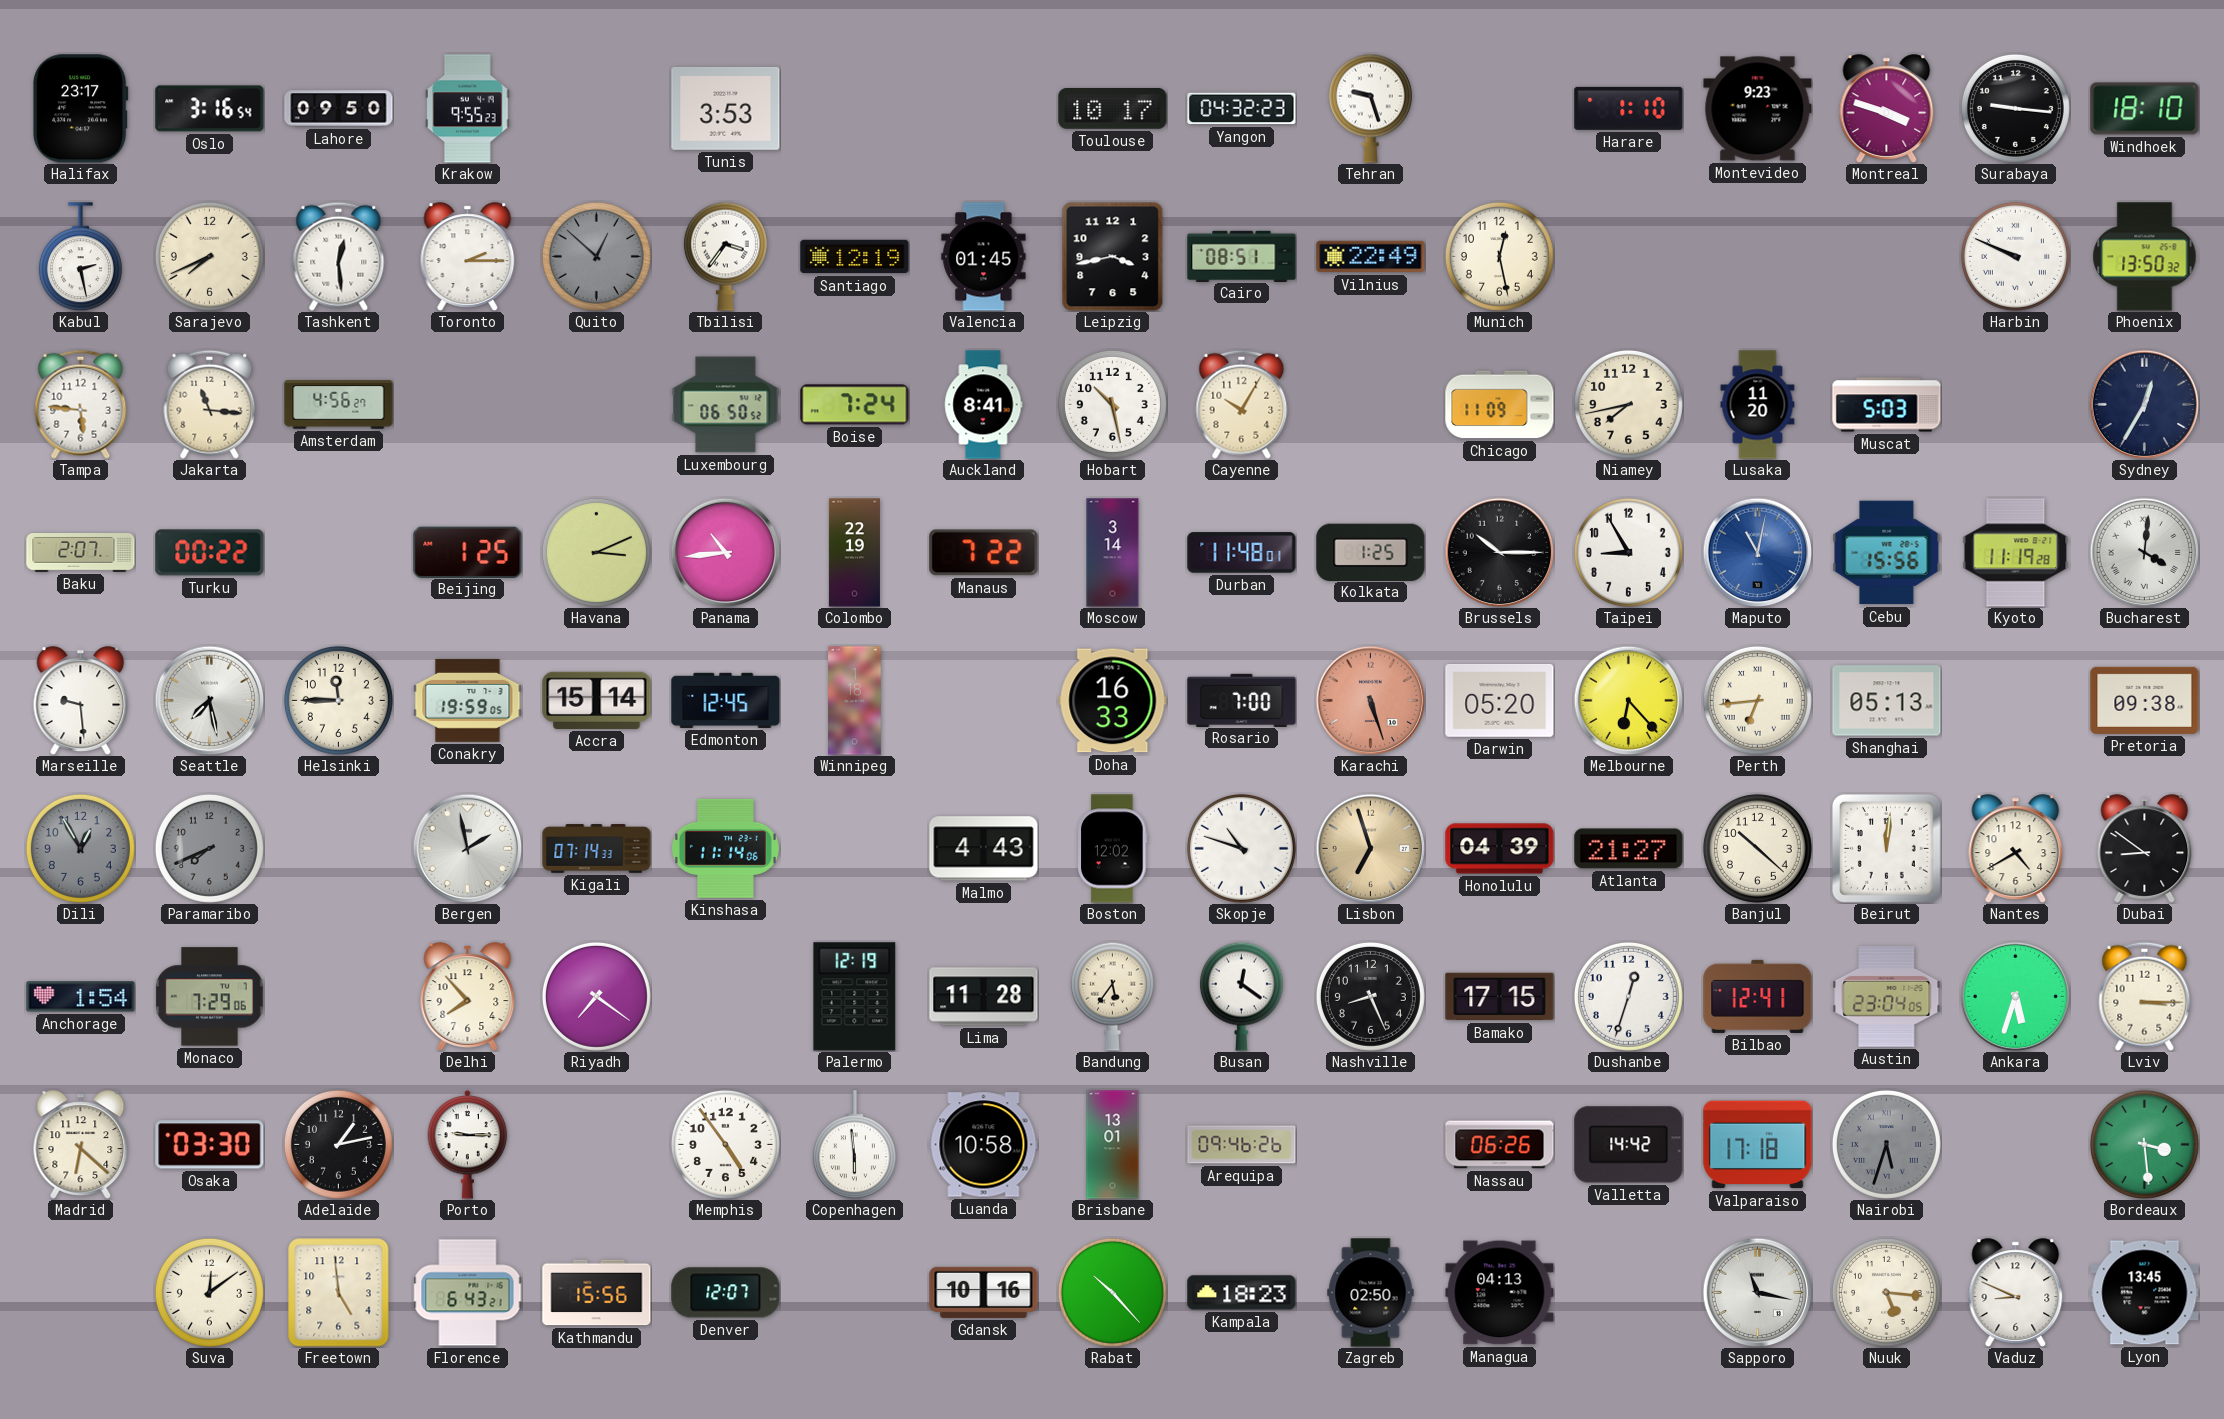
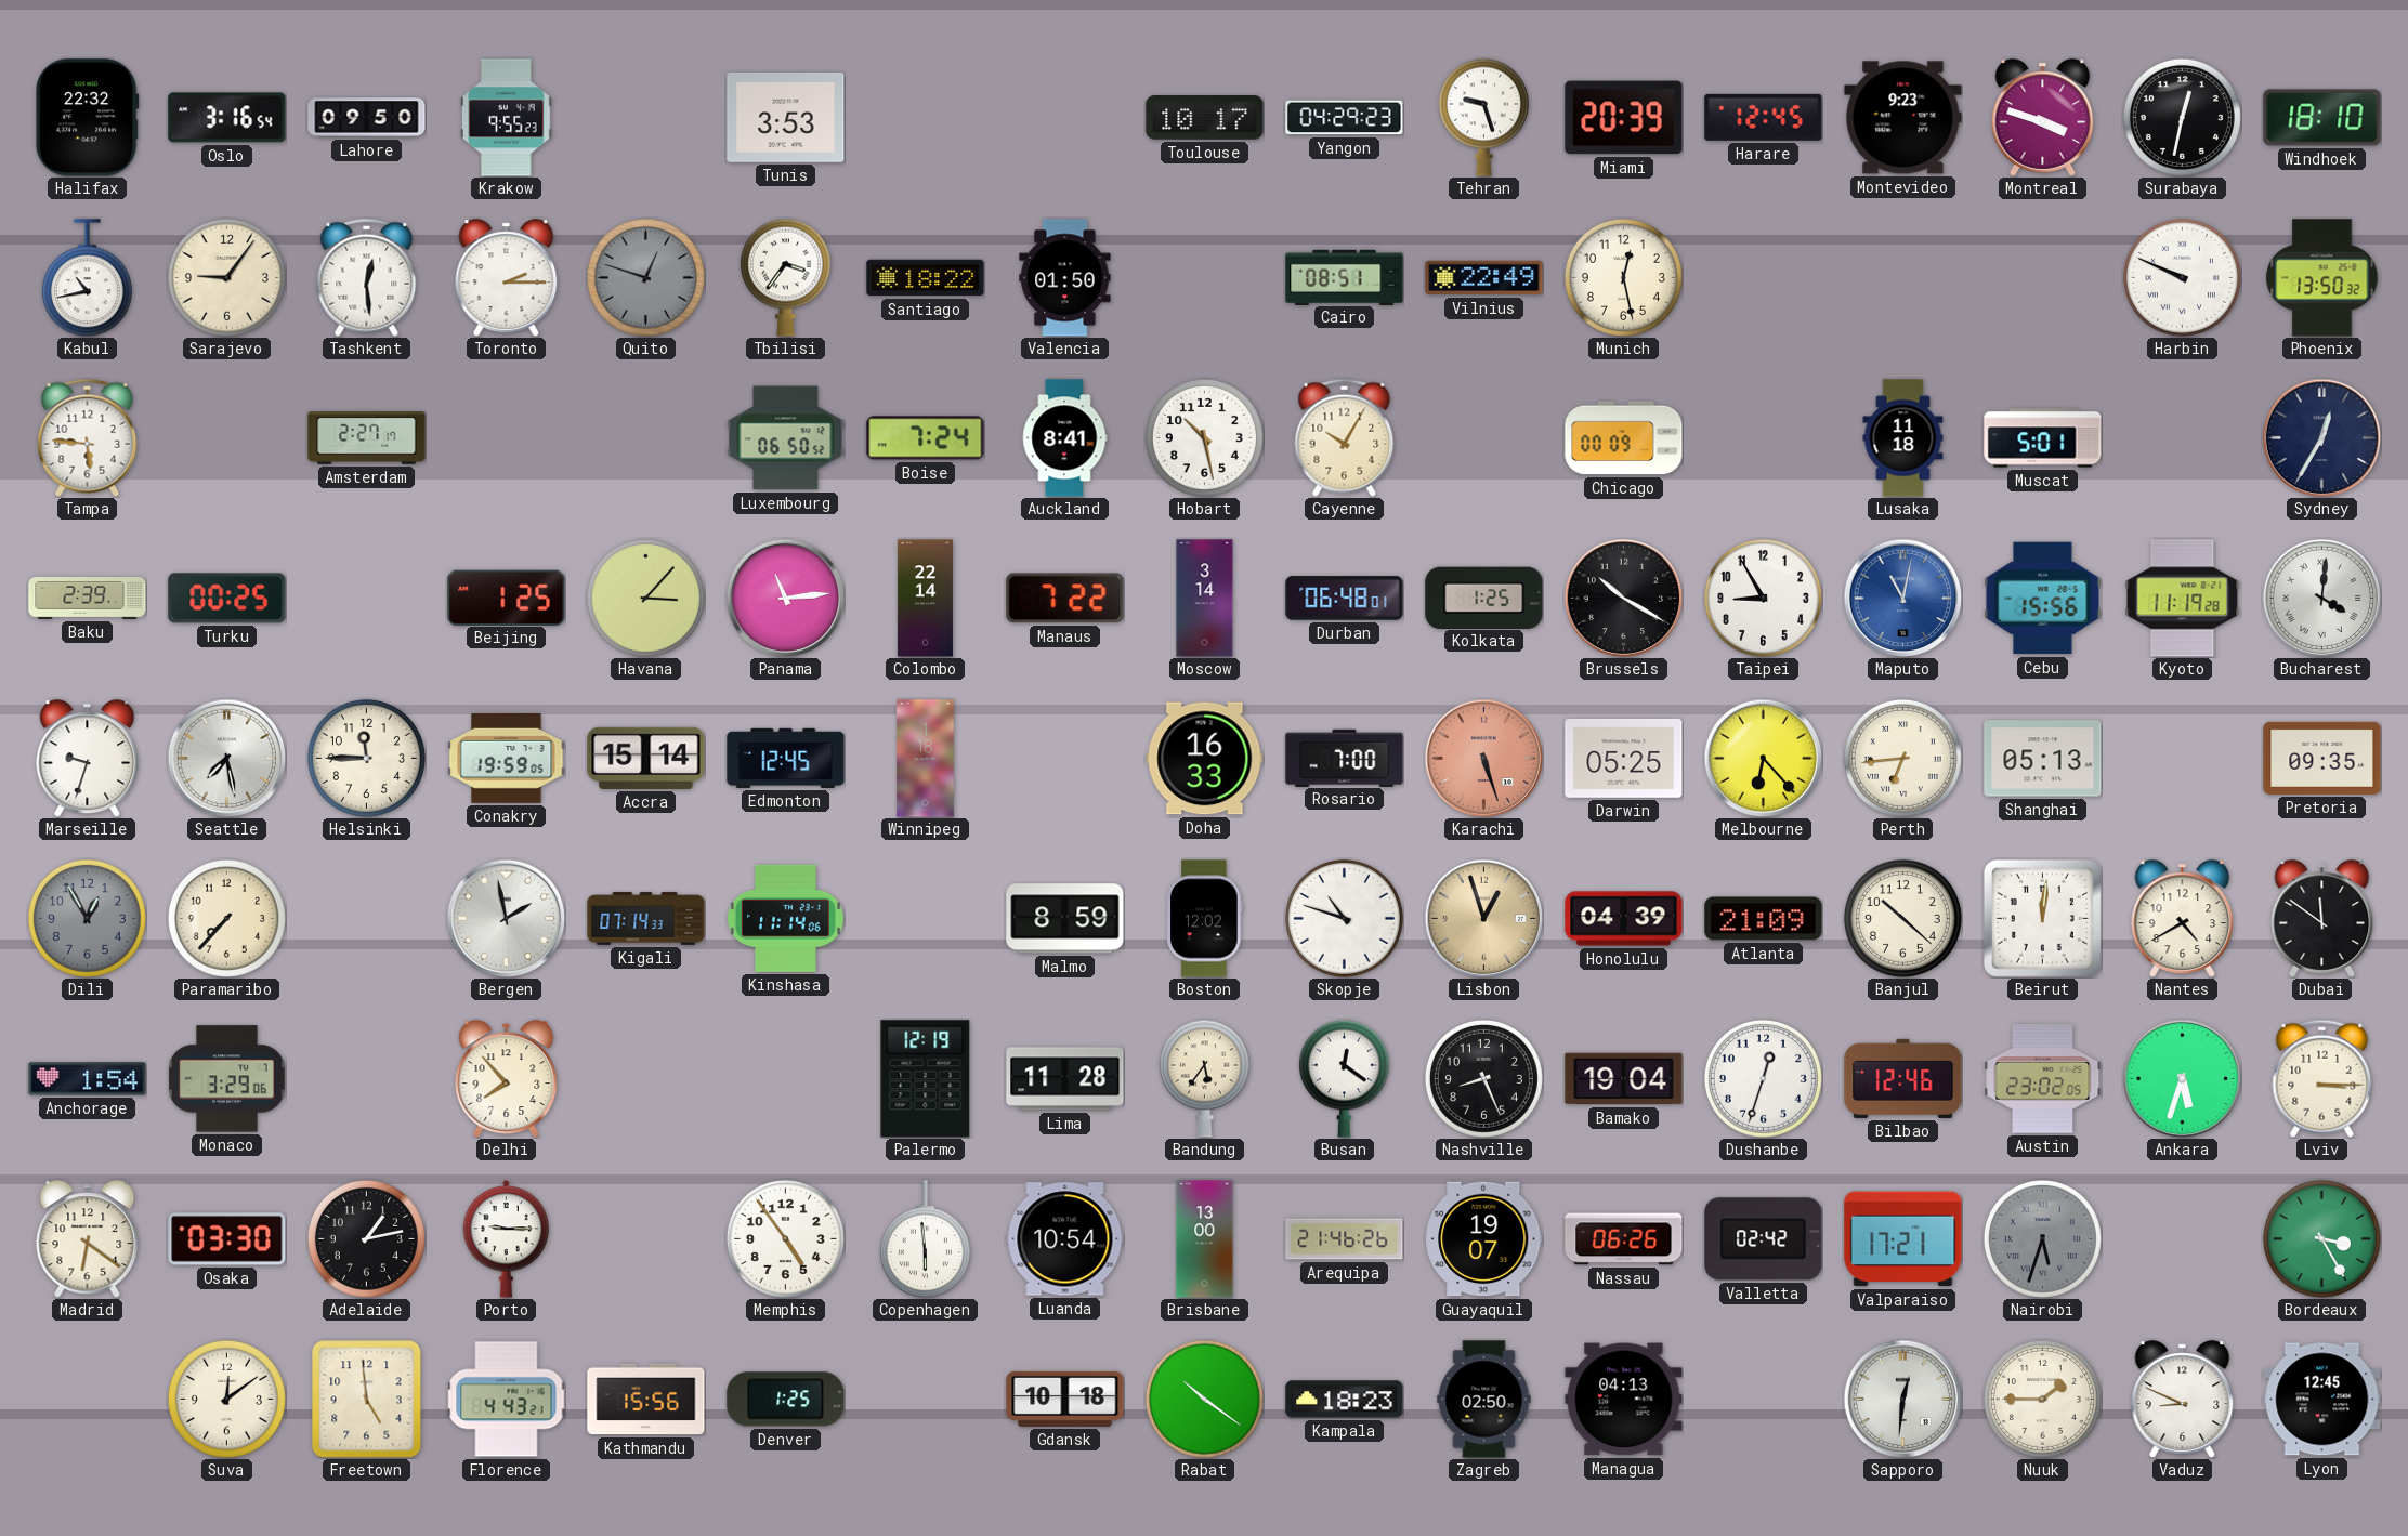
Halifax: 23:17 -> 22:32 (87, 118)
Yangon: 04:32 -> 04:29 (1345, 118)
Miami: none -> 20:39 (1624, 118)
Harare: 1:10 -> 12:45 (1764, 117)
Surabaya: 9:16 -> 12:32 (2182, 117)
Kabul: 2:28 -> 10:43 (87, 278)
Sarajevo: 7:41 -> 9:06 (226, 277)
Quito: 12:52 -> 12:48 (645, 277)
Santiago: 12:19 -> 18:22 (926, 278)
Valencia: 01:45 -> 01:50 (1065, 278)
Leipzig: 3:43 -> none (1113, 256)
Jakarta: 11:16 -> none (210, 404)
Amsterdam: 4:56 -> 2:27 (367, 438)
Chicago: 11:09 -> 00:09 (1624, 438)
Niamey: 7:43 -> none (1628, 404)
Lusaka: 11:20 -> 11:18 (1903, 438)
Muscat: 5:03 -> 5:01 (2043, 438)
Baku: 2:07 -> 2:39 (88, 599)
Turku: 00:22 -> 00:25 (227, 599)
Havana: 3:11 -> 3:07 (645, 598)
Panama: 10:44 -> 11:14 (785, 598)
Colombo: 22:19 -> 22:14 (925, 599)
Durban: 11:48 -> 06:48 (1345, 599)
Brussels: 10:15 -> 10:20 (1623, 598)
Marseille: 9:29 -> 9:33 (88, 759)
Darwin: 05:20 -> 05:25 (1624, 758)
Pretoria: 09:38 -> 09:35 (2322, 758)
Paramaribo: 7:41 -> 7:37 (226, 918)
Paramaribo dial: grey -> cream (226, 918)
Malmo: 4:43 -> 8:59 (1065, 919)
Lisbon: 6:57 -> 12:57 (1483, 918)
Atlanta: 21:27 -> 21:09 (1764, 919)
Dubai: 8:51 -> 11:51 (2322, 919)
Monaco: 7:29 -> 3:29 (227, 1079)
Riyadh: 7:21 -> none (596, 996)
Bamako: 17:15 -> 19:04 (1624, 1079)
Bilbao: 12:41 -> 12:46 (1903, 1078)
Austin: 23:04 -> 23:02 (2043, 1079)
Madrid: 6:22 -> 6:21 (88, 1239)
Luanda: 10:58 -> 10:54 (1065, 1239)
Brisbane: 13:01 -> 13:00 (1205, 1239)
Arequipa: 09:46 -> 21:46 (1345, 1239)
Guayaquil: none -> 19:07 (1484, 1239)
Valletta: 14:42 -> 02:42 (1764, 1239)
Valparaiso: 17:18 -> 17:21 (1903, 1239)
Bordeaux: 3:29 -> 3:25 (2321, 1238)
Florence: 6:43 -> 4:43 (507, 1400)
Denver: 12:07 -> 1:25 (786, 1400)
Gdansk: 10:16 -> 10:18 (1065, 1399)
Rabat: 10:23 -> 10:21 (1204, 1399)
Sapporo: 11:17 -> 12:31 (1902, 1399)
Nuuk: 5:16 -> 1:45 (2042, 1399)
Lyon: 13:45 -> 12:45 (2322, 1400)
